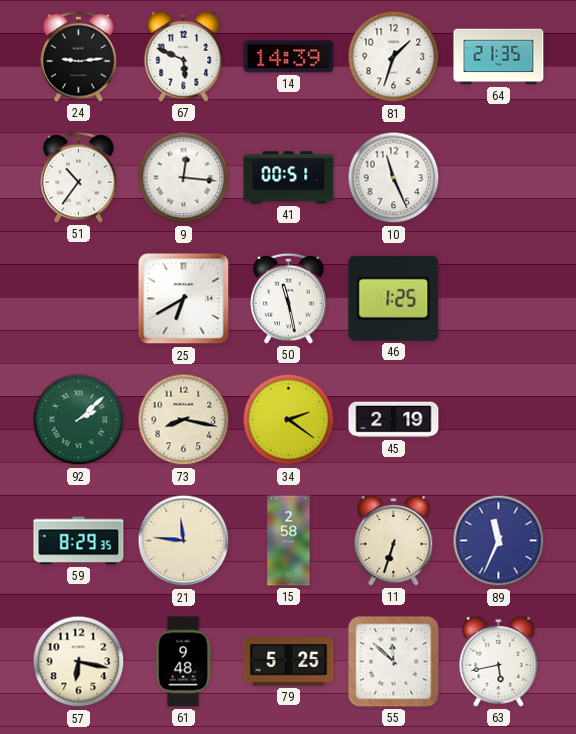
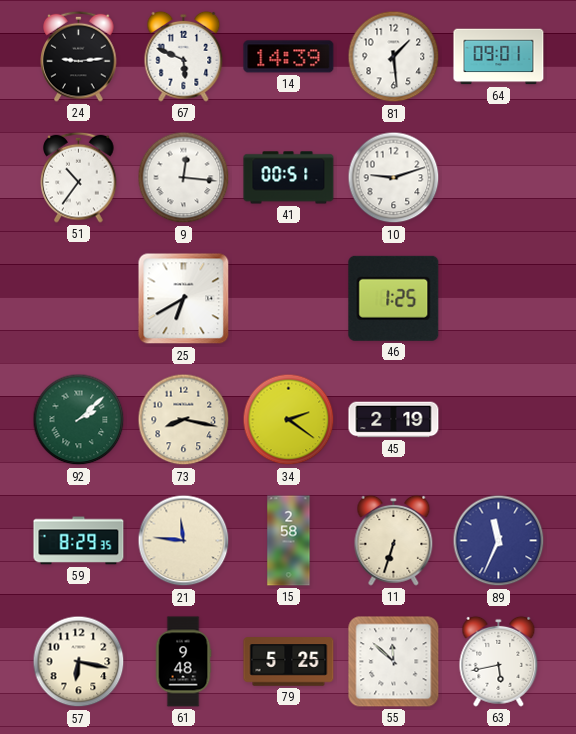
81: 1:33 -> 1:29 (394, 57)
64: 21:35 -> 09:01 (499, 57)
10: 11:26 -> 9:12 (394, 178)
50: 11:28 -> none (289, 298)
